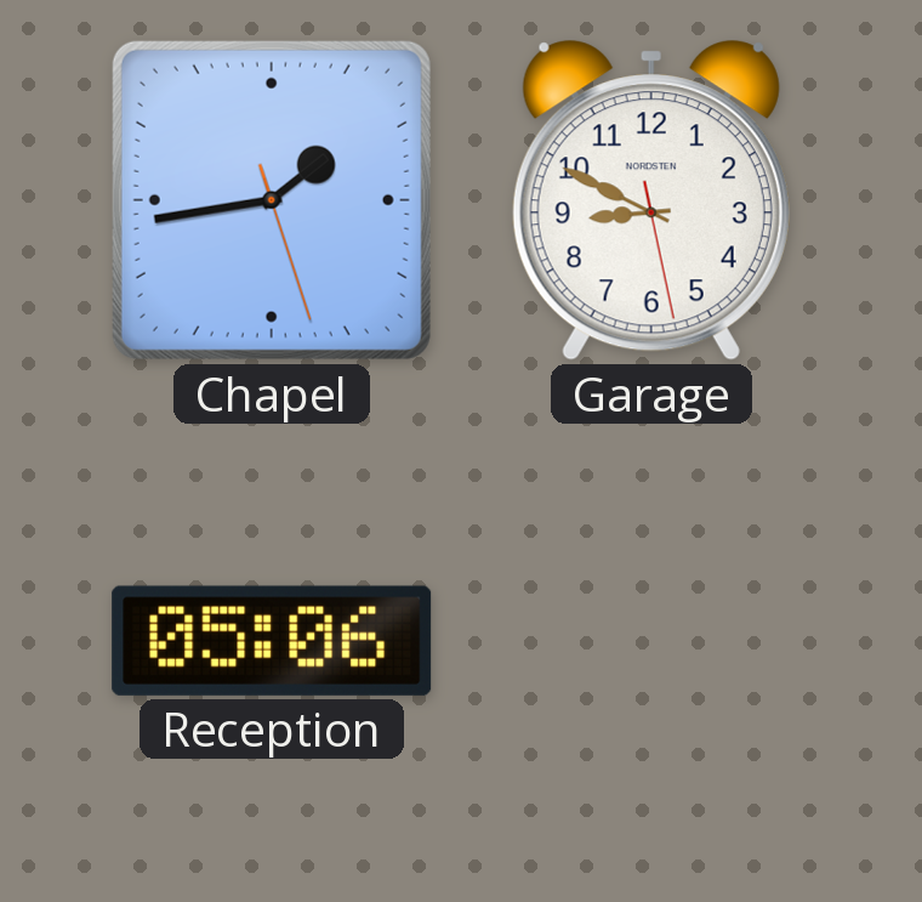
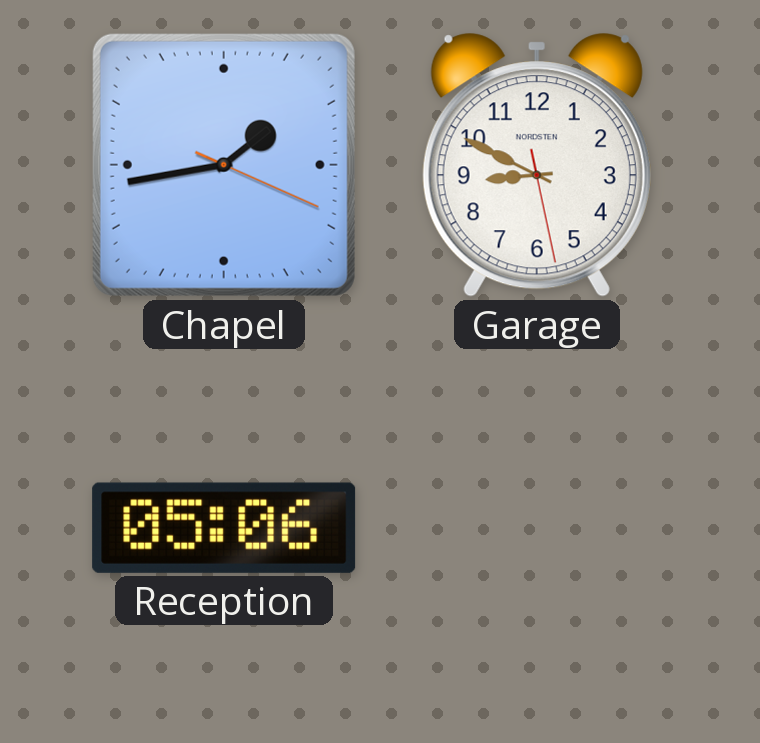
Chapel: 1:43:27 -> 1:43:19 (224, 165)
